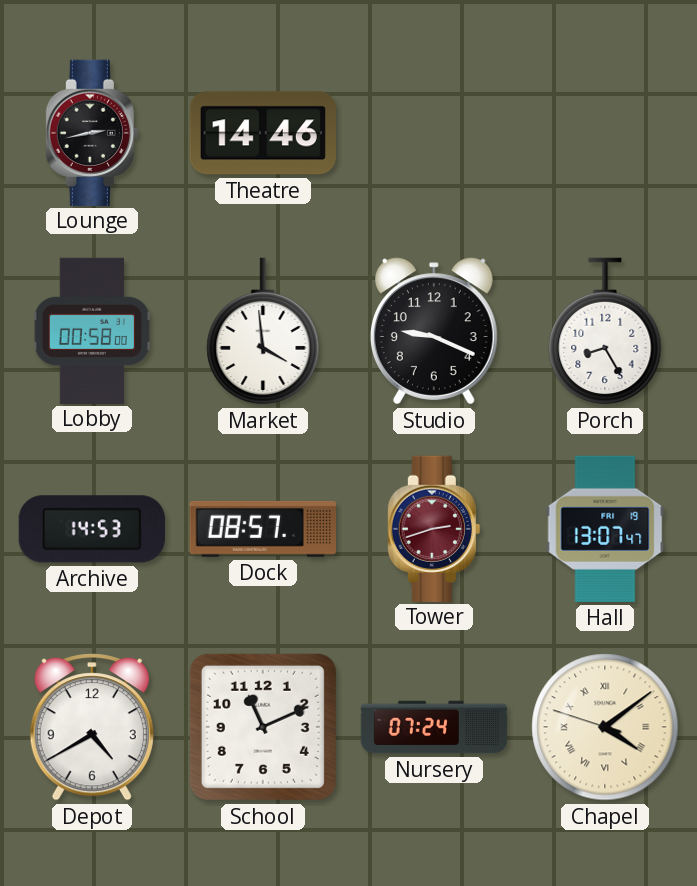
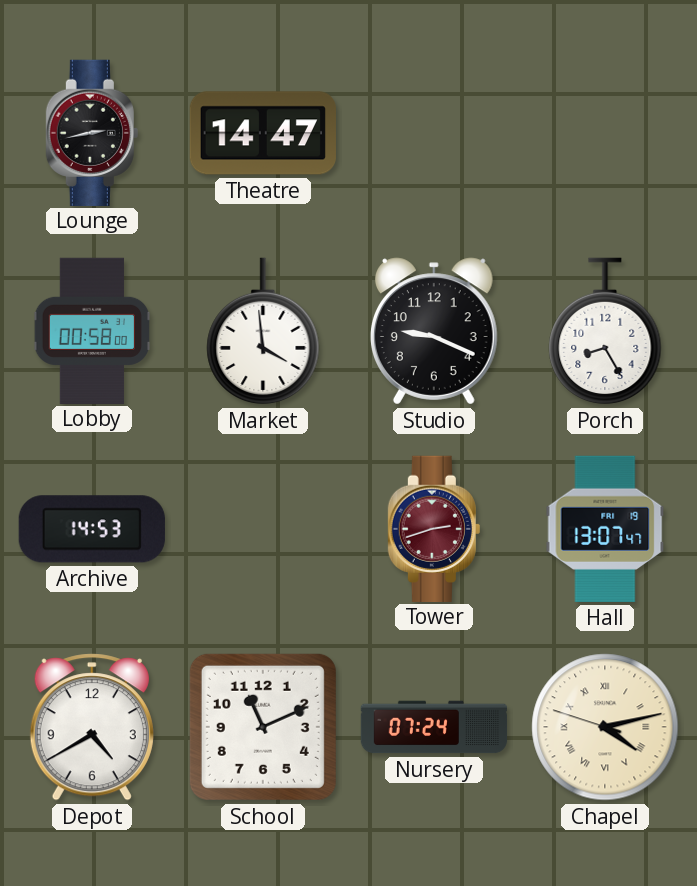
Theatre: 14:46 -> 14:47 (263, 133)
Dock: 08:57 -> none (263, 529)
Chapel: 4:08 -> 4:12 (605, 727)
